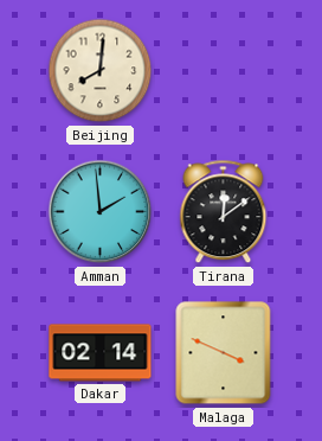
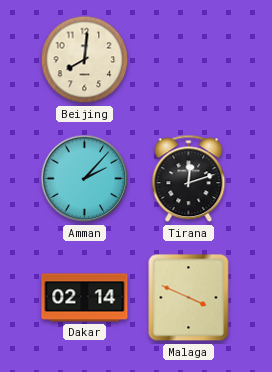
Amman: 1:59 -> 2:07 (85, 179)
Tirana: 12:09 -> 12:12 (189, 179)
